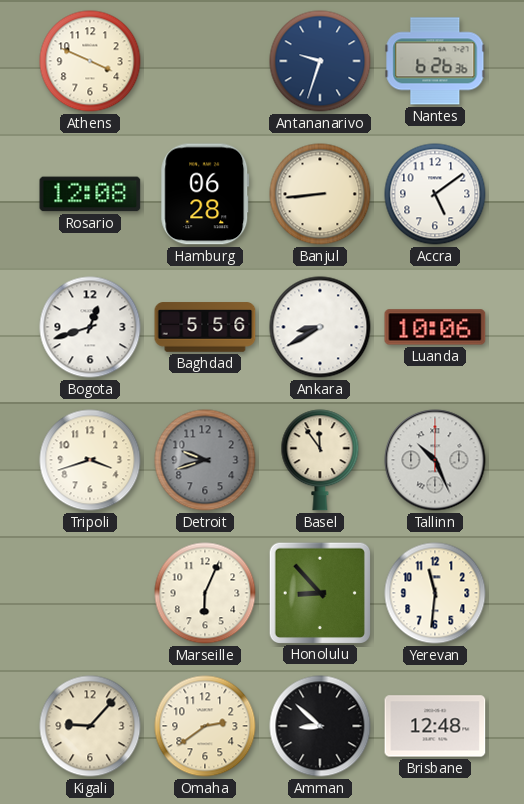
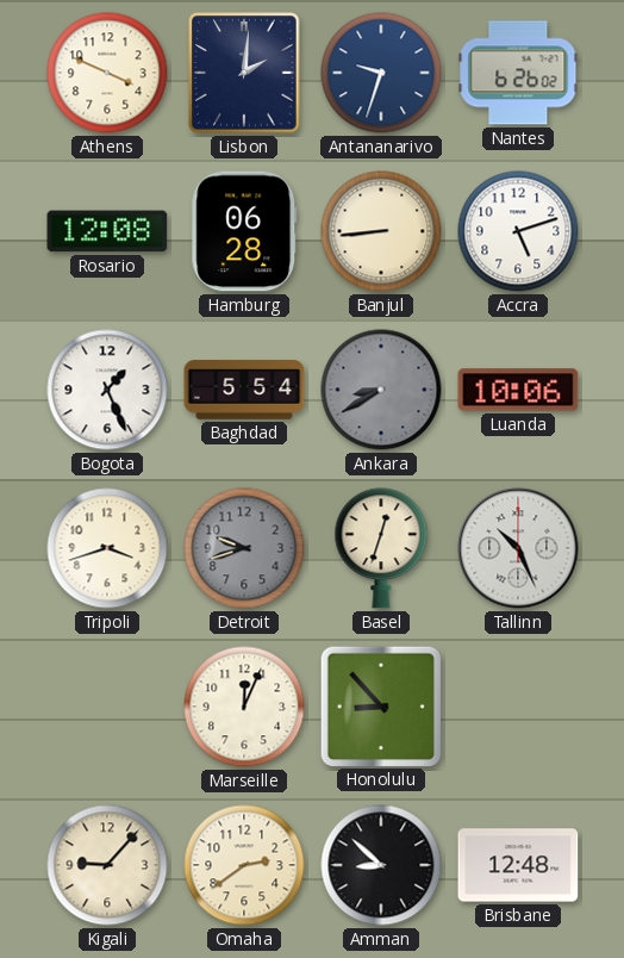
Lisbon: none -> 2:01 (244, 73)
Nantes: 6:26:36 -> 6:26:02 (518, 73)
Accra: 5:09 -> 5:12 (518, 231)
Bogota: 12:42 -> 1:26 (107, 390)
Baghdad: 5:56 -> 5:54 (244, 390)
Ankara dial: white -> grey (381, 390)
Basel: 11:54 -> 12:33 (381, 548)
Marseille: 6:04 -> 12:04 (244, 707)
Yerevan: 11:31 -> none (435, 593)
